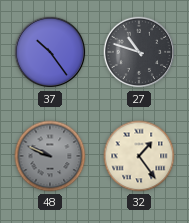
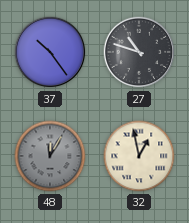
48: 9:49 -> 12:05 (50, 156)
32: 1:24 -> 12:58 (139, 156)
